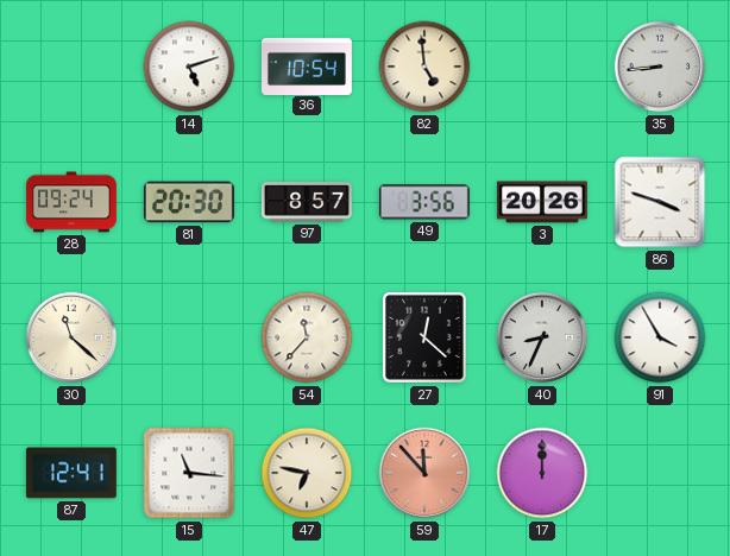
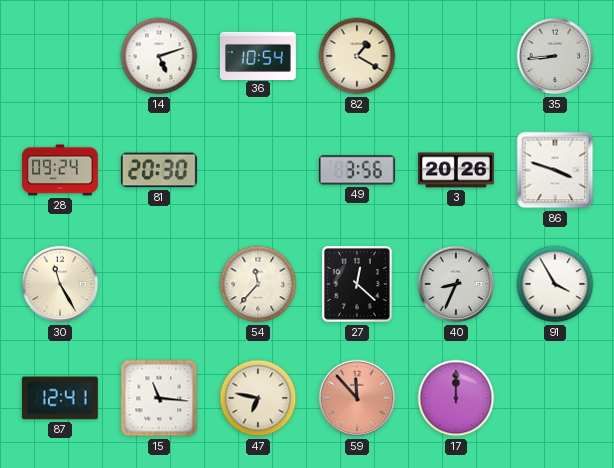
82: 4:59 -> 1:20 (357, 56)
97: 8:57 -> none (307, 202)
30: 11:22 -> 11:25 (60, 284)
